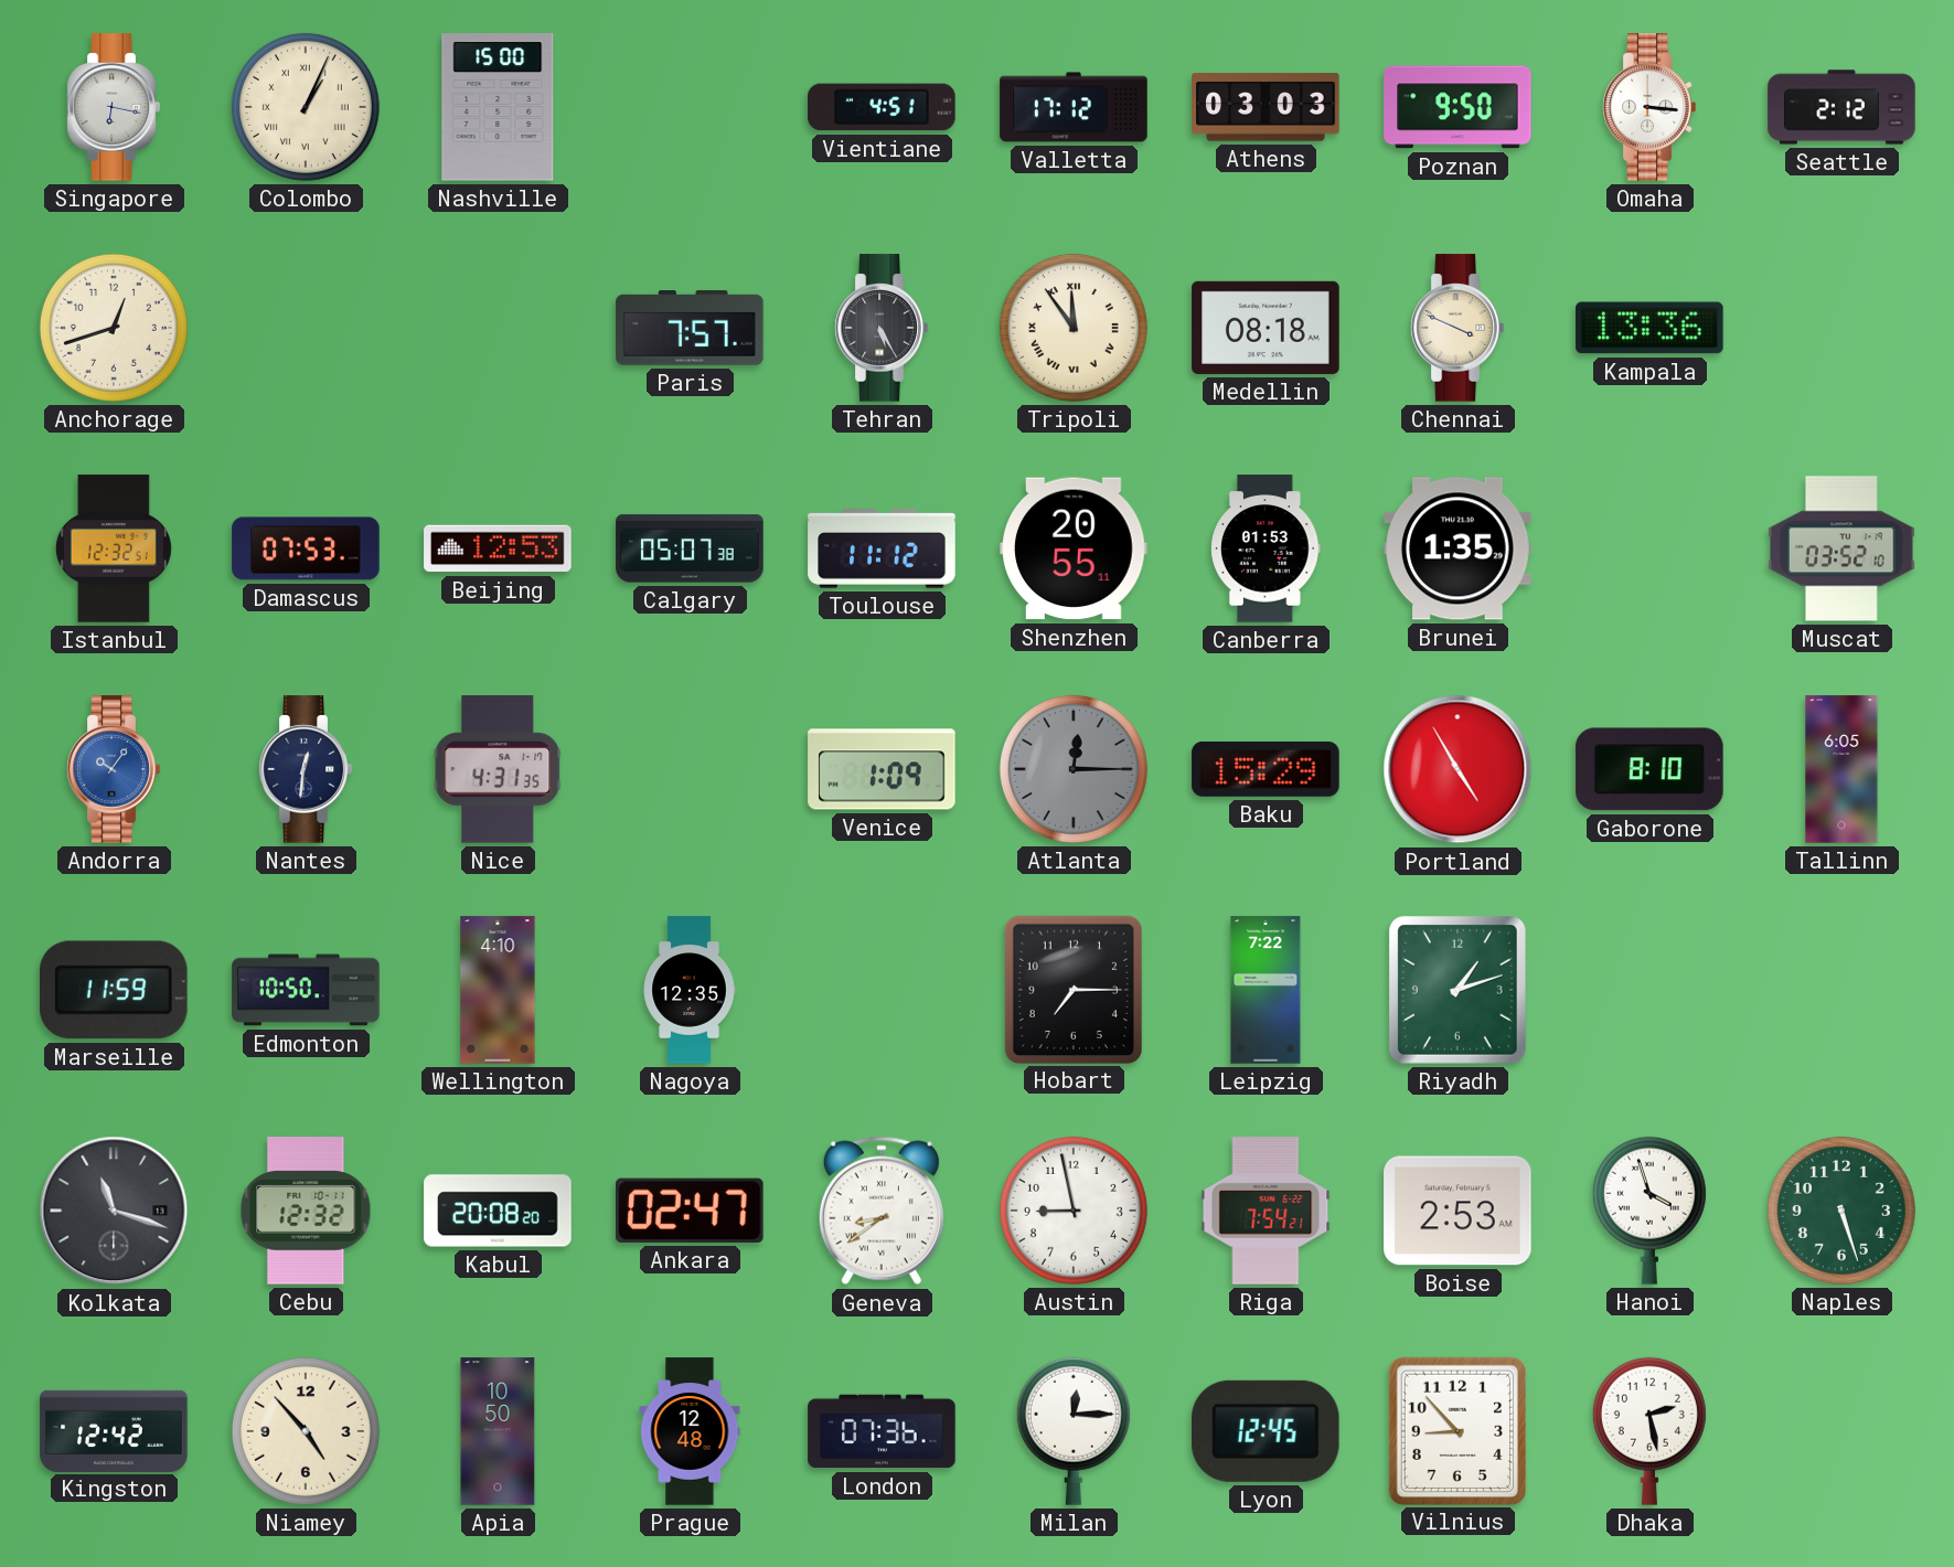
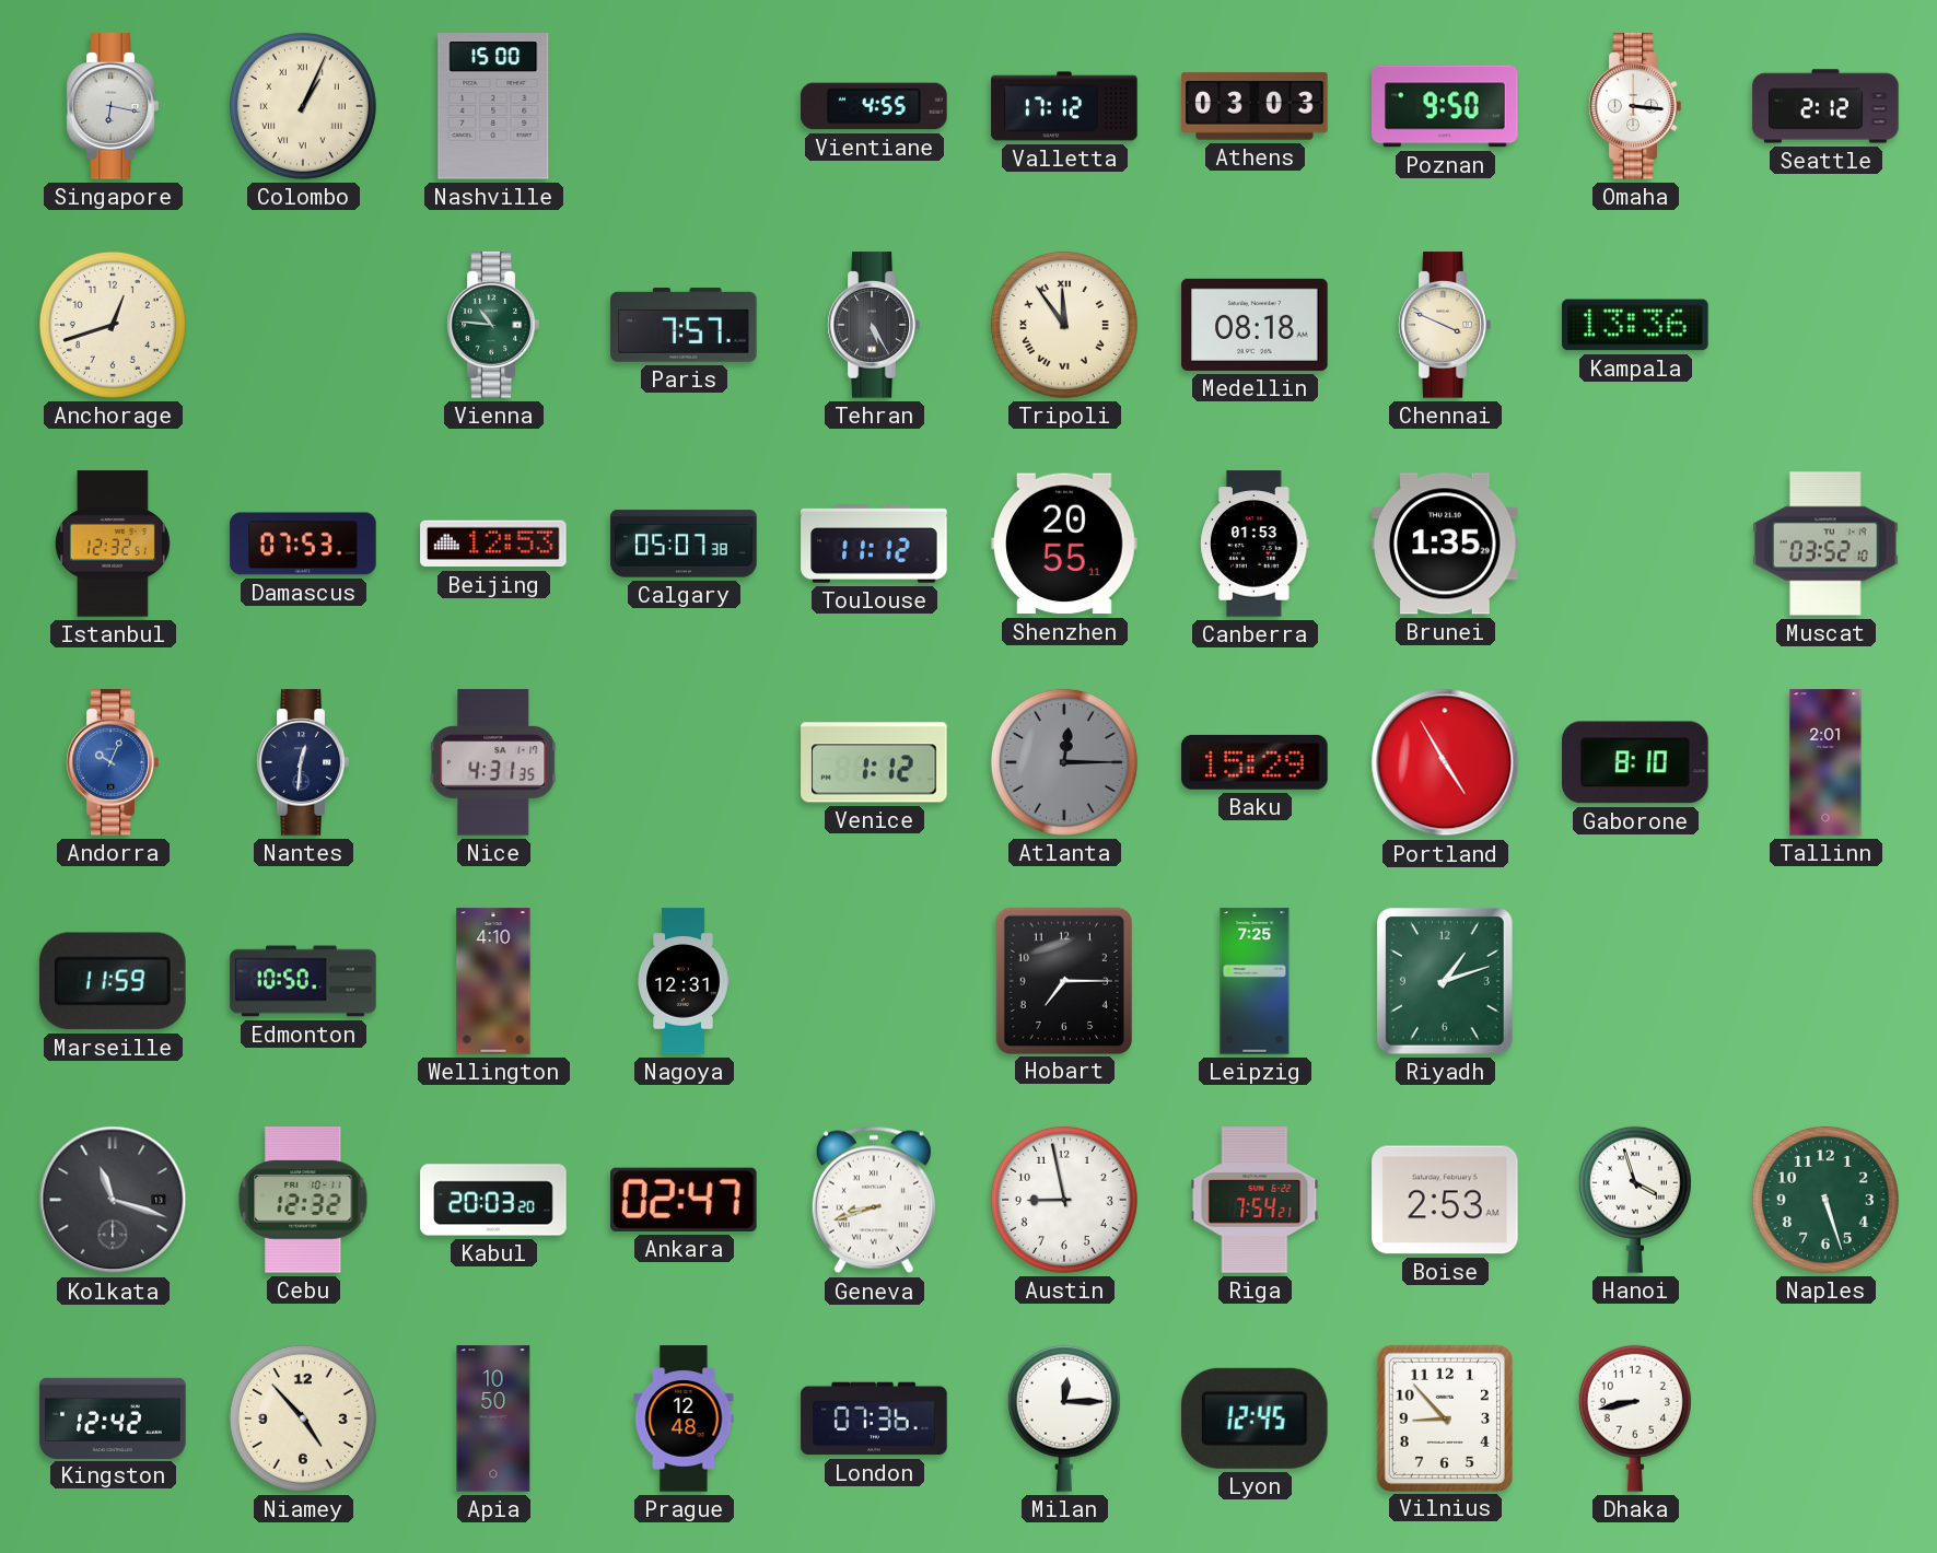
Vientiane: 4:51 -> 4:55 (874, 106)
Vienna: none -> 10:46 (493, 325)
Andorra: 10:06 -> 10:04 (113, 762)
Venice: 1:09 -> 1:12 (874, 762)
Tallinn: 6:05 -> 2:01 (1825, 762)
Nagoya: 12:35 -> 12:31 (684, 981)
Leipzig: 7:22 -> 7:25 (1255, 981)
Kabul: 20:08 -> 20:03 (493, 1200)
Geneva: 8:39 -> 8:42 (874, 1200)
Dhaka: 2:28 -> 8:43 (1635, 1418)
